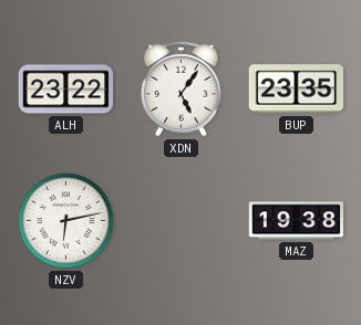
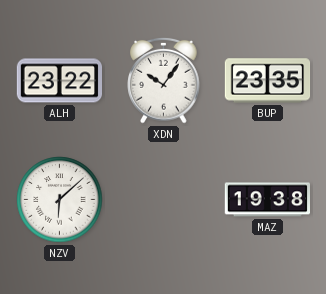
XDN: 5:06 -> 10:06 (164, 80)
NZV: 6:13 -> 6:08 (60, 200)
